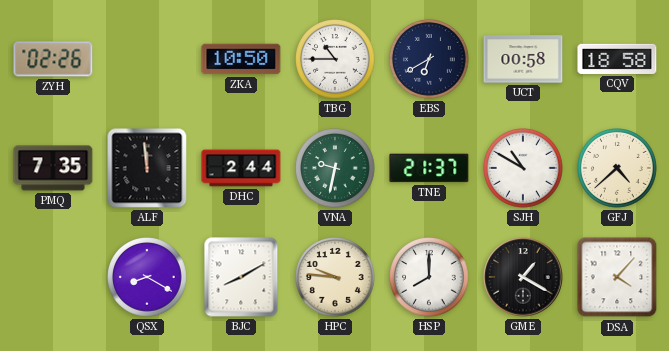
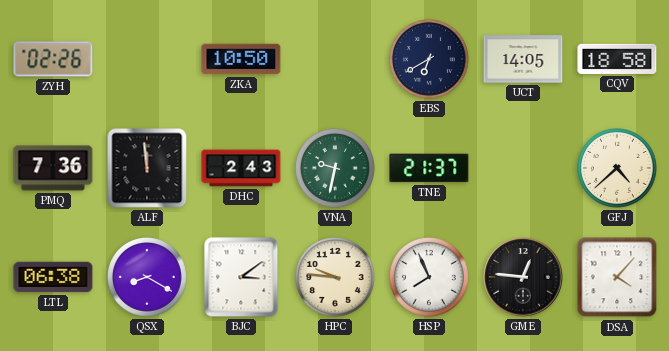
TBG: 10:45 -> none (336, 60)
UCT: 00:58 -> 14:05 (523, 59)
PMQ: 7:35 -> 7:36 (53, 168)
DHC: 2:44 -> 2:43 (241, 168)
SJH: 10:50 -> none (524, 169)
LTL: none -> 06:38 (53, 277)
BJC: 8:10 -> 3:09 (241, 277)
HSP: 8:00 -> 7:56 (430, 278)
GME: 1:20 -> 12:46 (523, 277)
